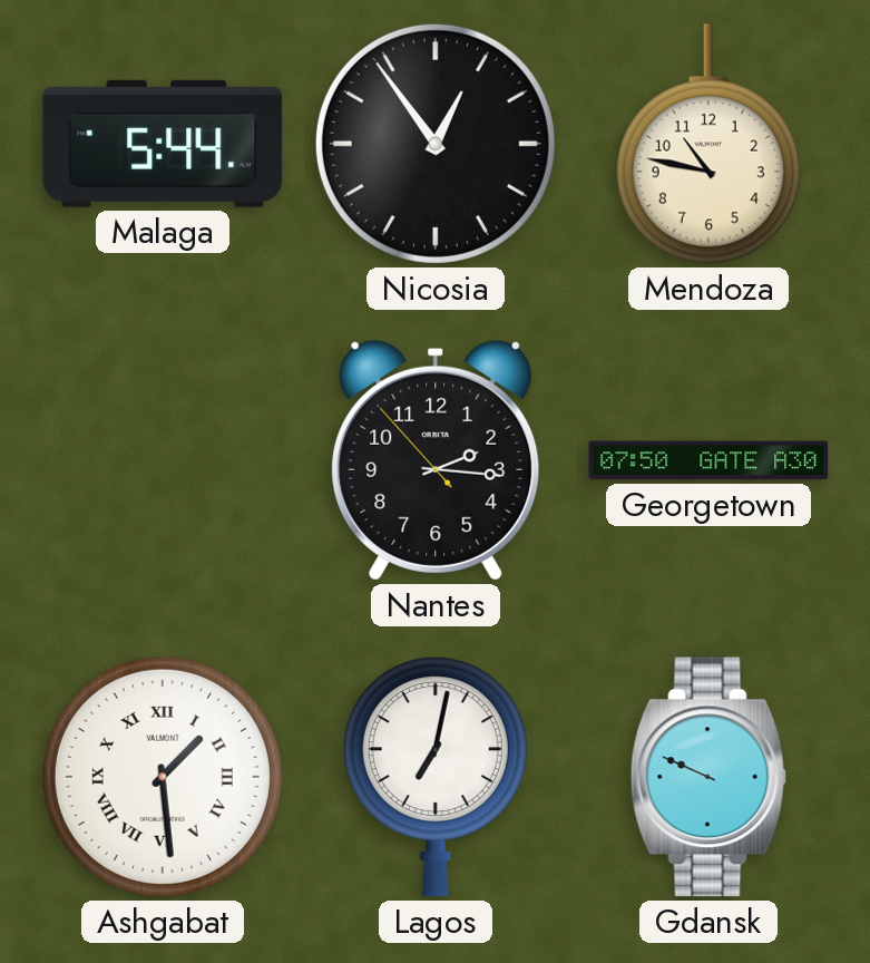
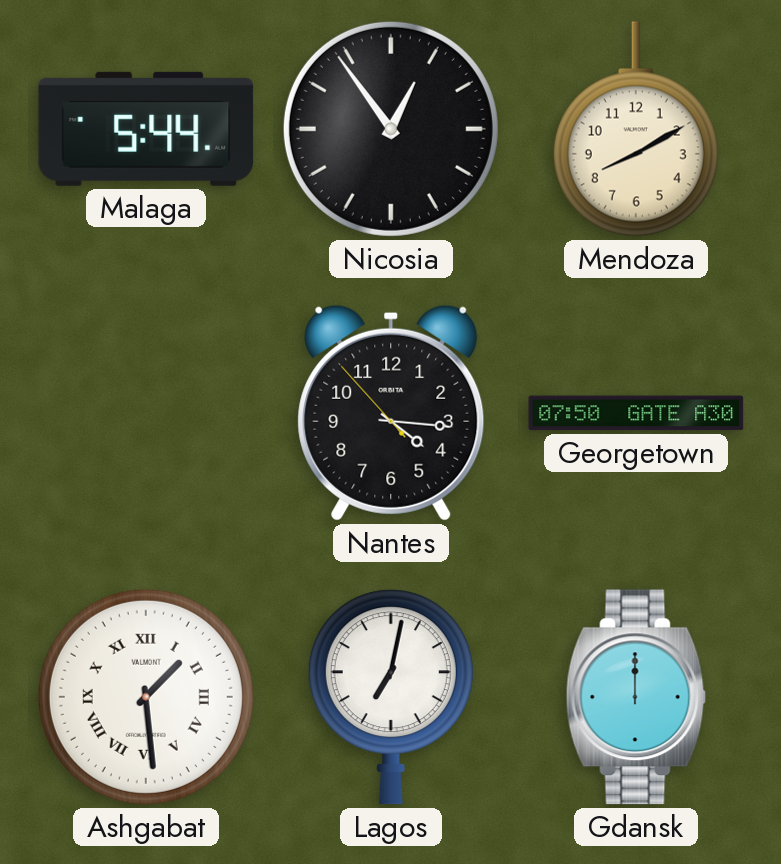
Mendoza: 10:47 -> 8:10 (636, 129)
Nantes: 2:15 -> 4:15 (391, 413)
Gdansk: 9:49 -> 12:00 (636, 697)
